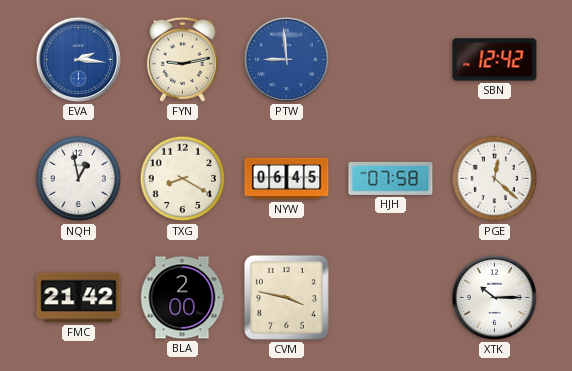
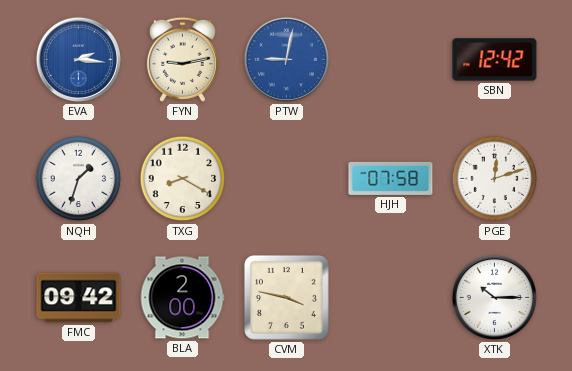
PTW: 8:59 -> 9:02 (286, 59)
NQH: 12:58 -> 1:33 (79, 179)
NYW: 06:45 -> none (287, 179)
PGE: 12:22 -> 12:12 (495, 179)
FMC: 21:42 -> 09:42 (79, 298)
